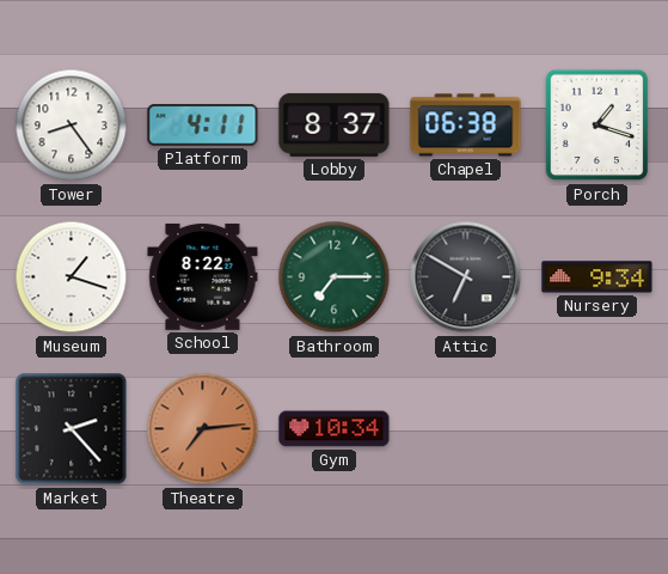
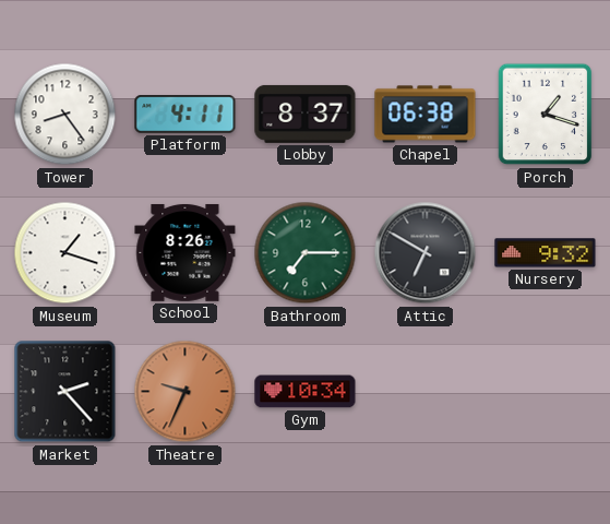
School: 8:22 -> 8:26 (186, 252)
Nursery: 9:34 -> 9:32 (546, 253)
Theatre: 7:14 -> 9:34 (186, 392)
